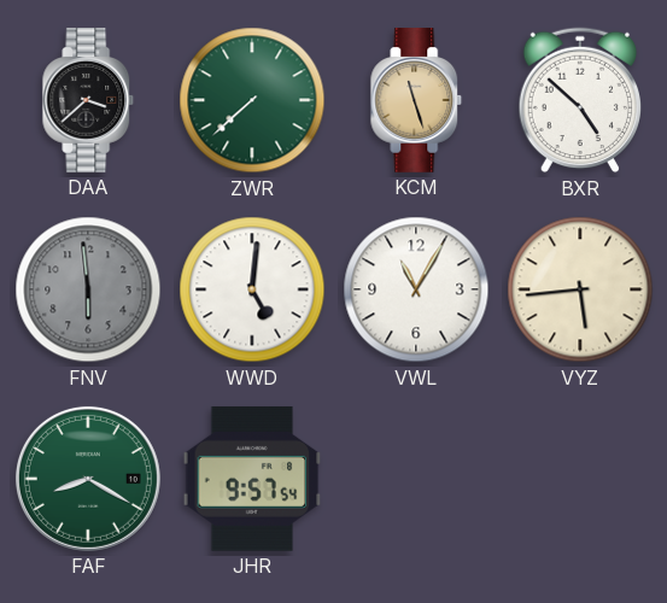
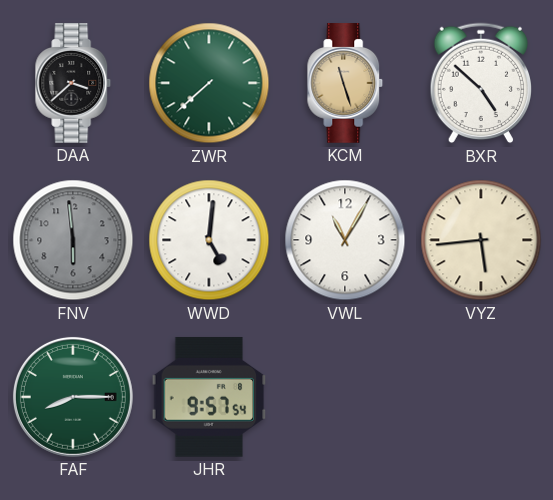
FAF: 8:20 -> 8:15 (73, 397)
